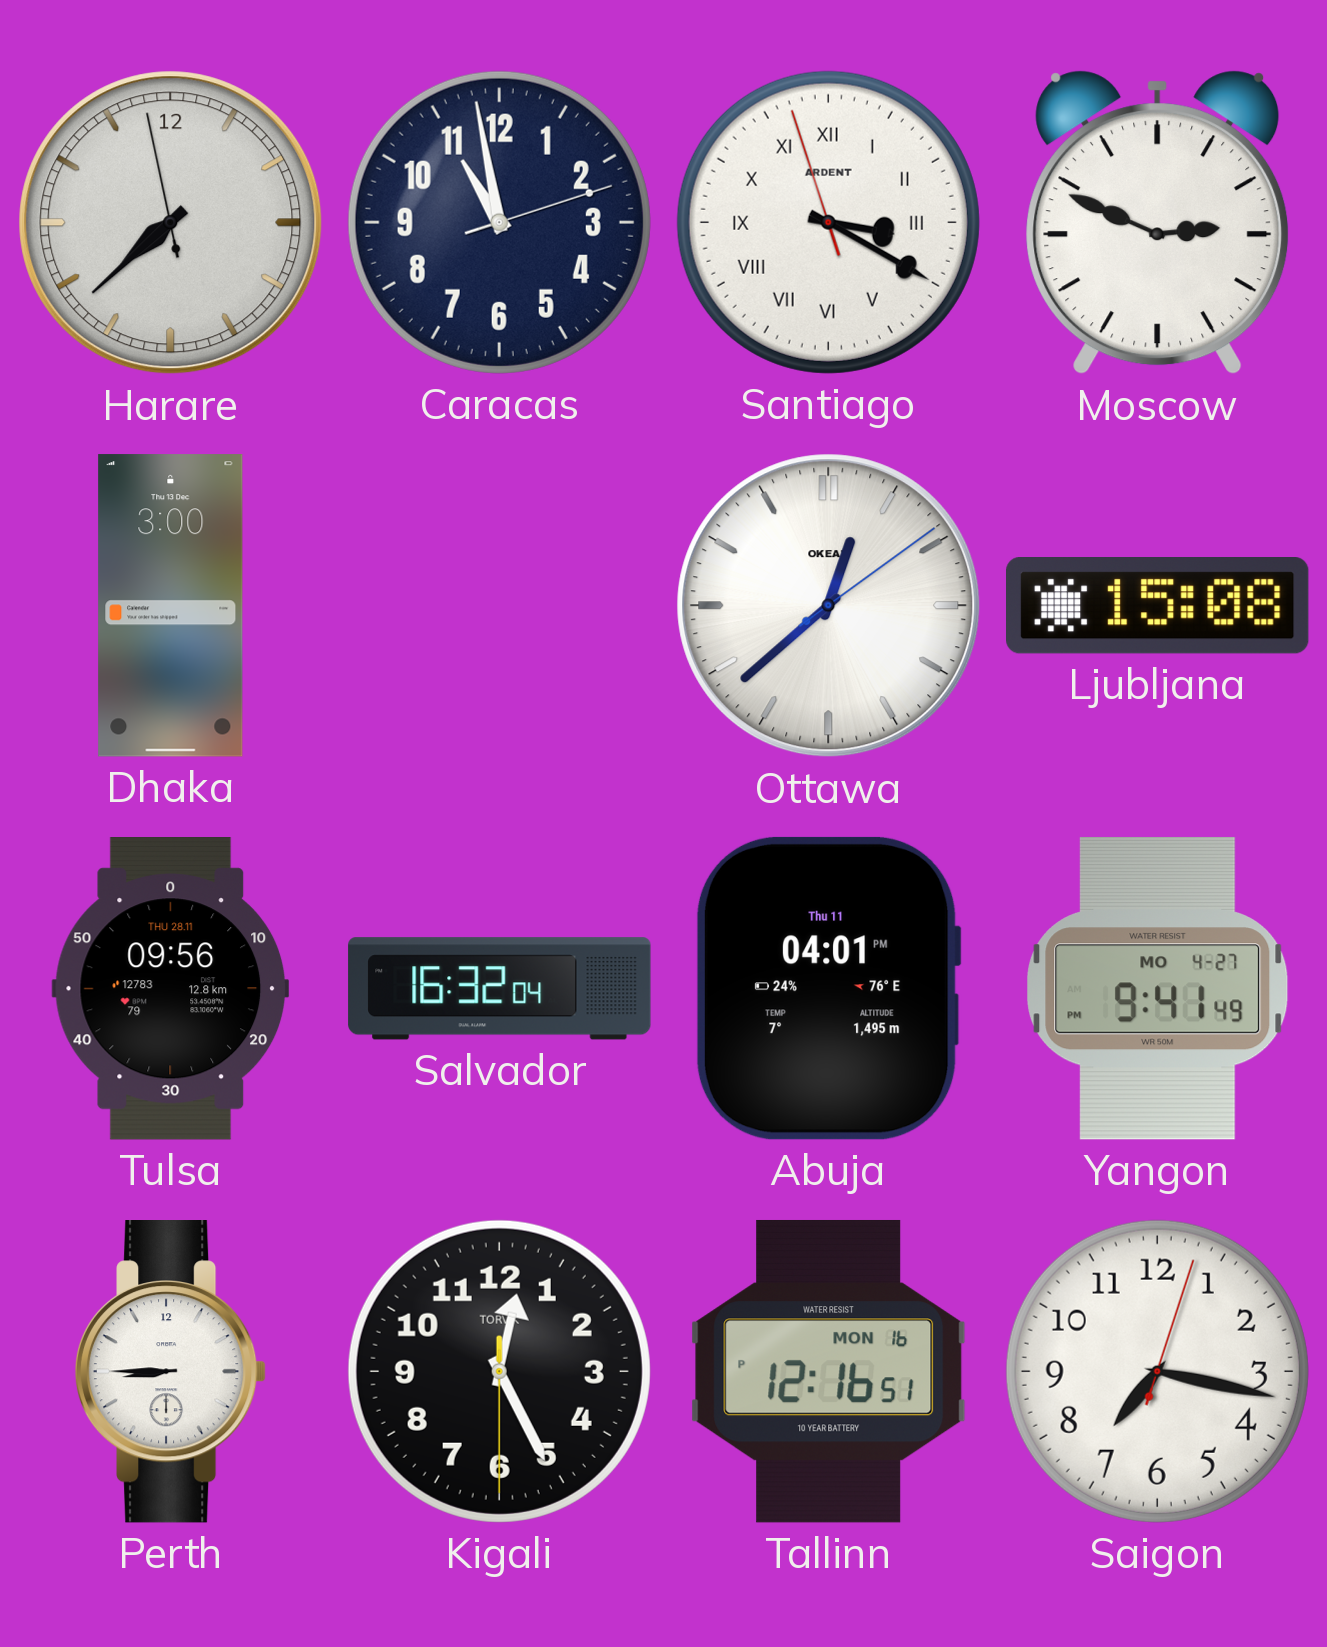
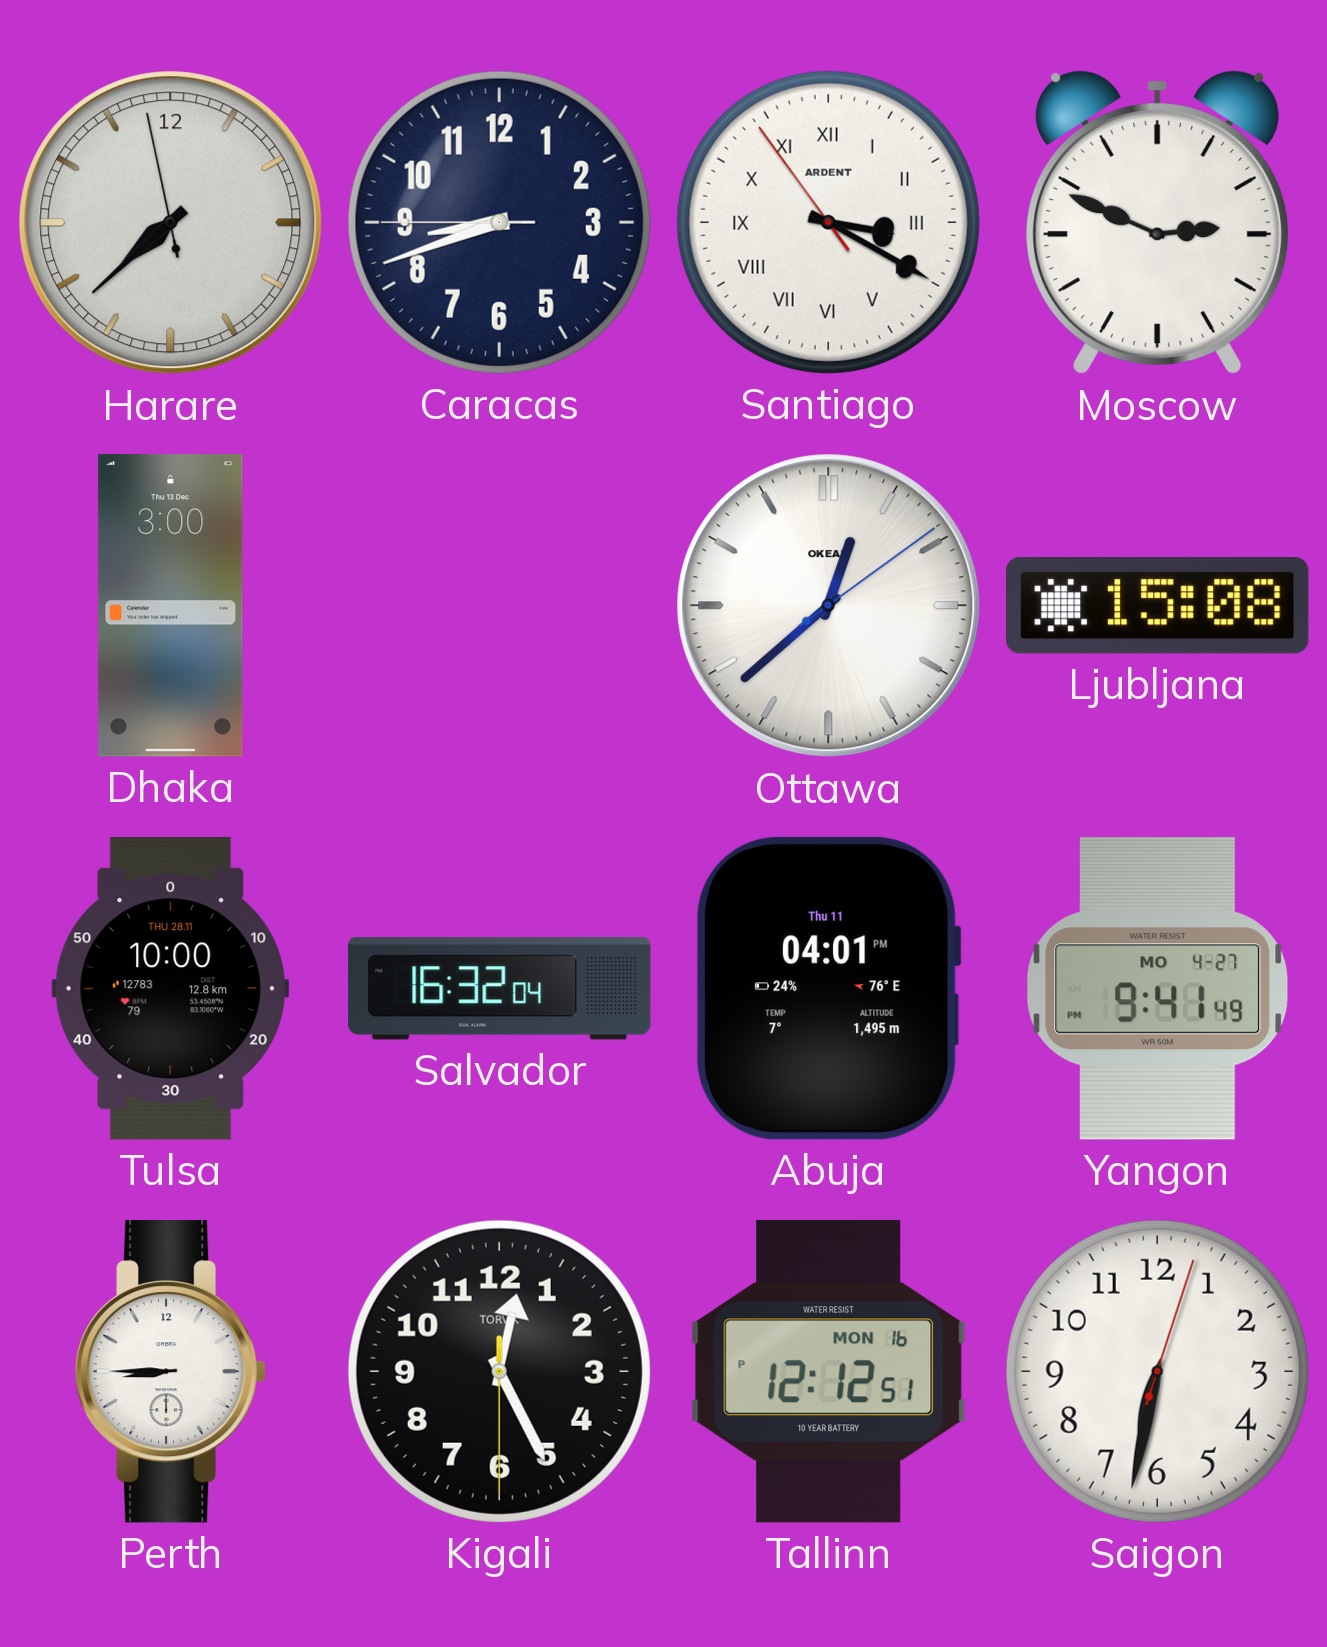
Caracas: 10:58 -> 8:41 (499, 222)
Santiago: 3:19:57 -> 3:19:54 (828, 222)
Tulsa: 09:56 -> 10:00 (171, 989)
Tallinn: 12:16 -> 12:12 (829, 1371)
Saigon: 7:17 -> 6:32 (1157, 1371)
